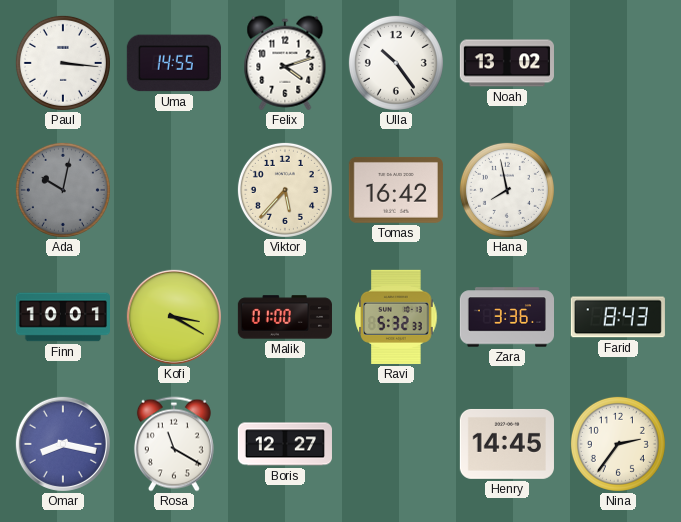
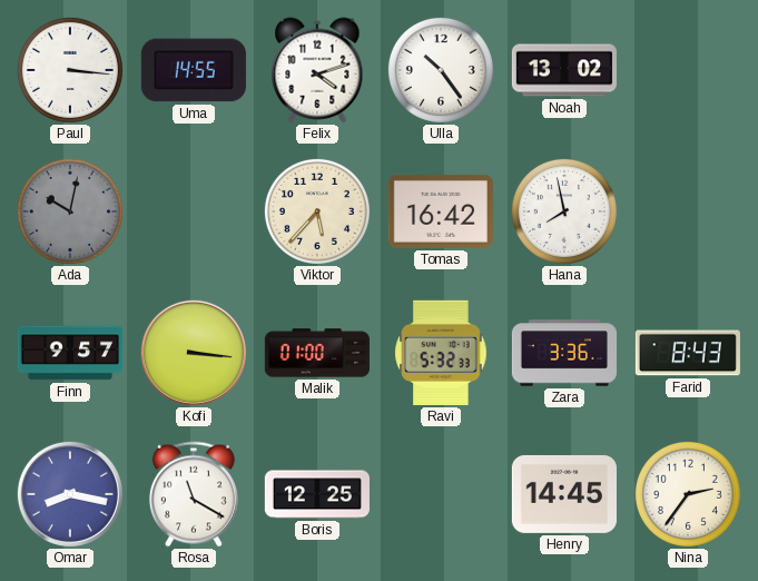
Finn: 10:01 -> 9:57 (70, 353)
Kofi: 3:20 -> 3:16 (194, 353)
Boris: 12:27 -> 12:25 (317, 494)
